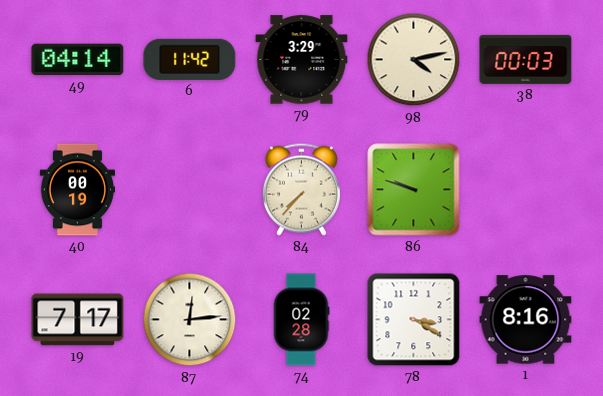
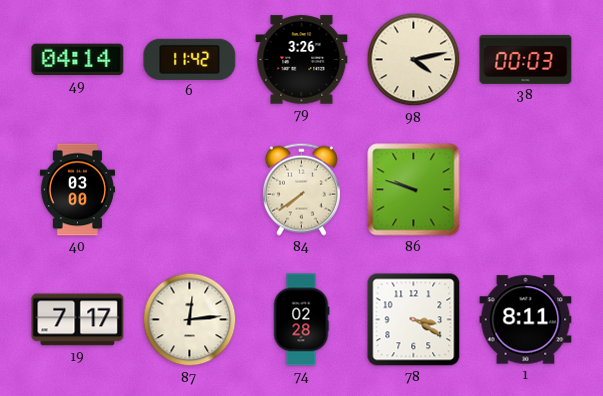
79: 3:29 -> 3:26 (302, 60)
40: 00:19 -> 03:00 (77, 190)
84: 7:37 -> 7:39 (301, 189)
1: 8:16 -> 8:11 (526, 320)
